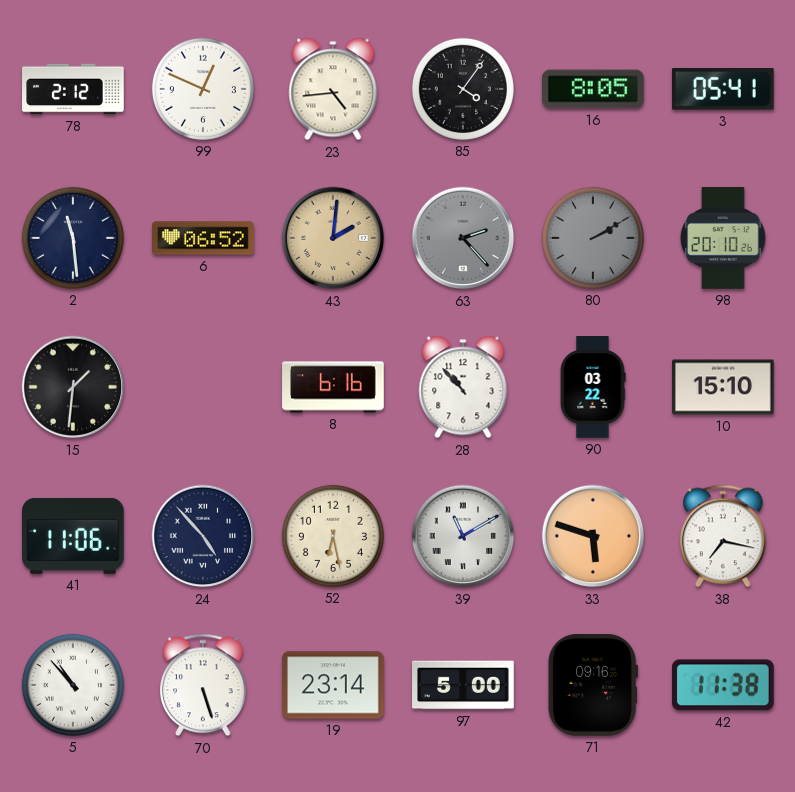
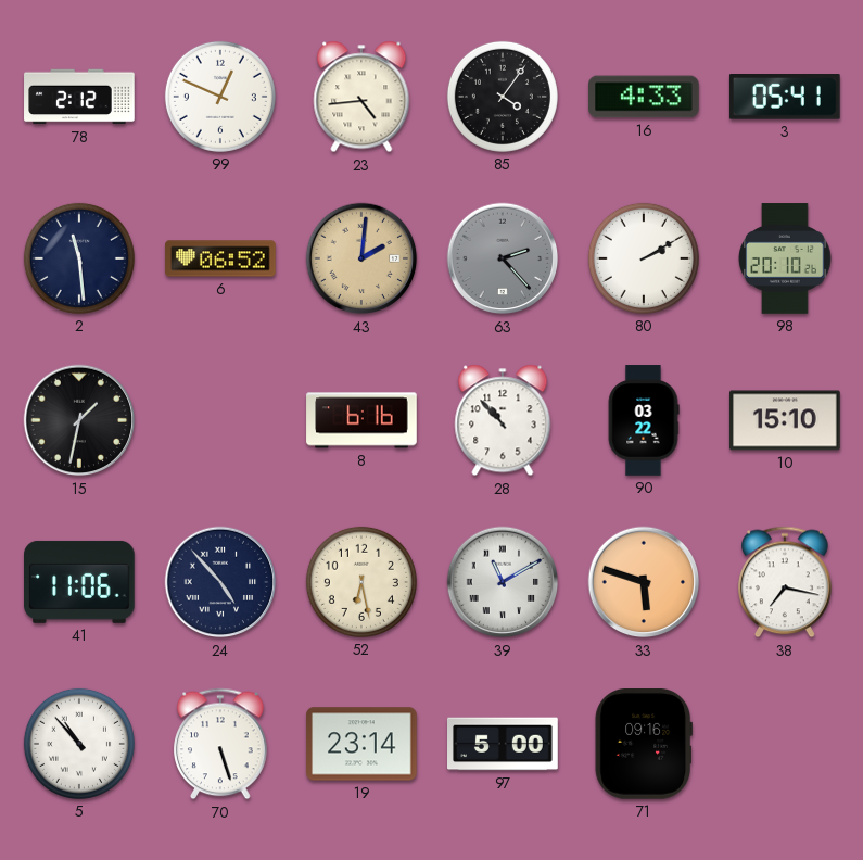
16: 8:05 -> 4:33 (645, 97)
80 dial: grey -> white (644, 258)
15: 1:31 -> 1:32 (79, 420)
42: 11:38 -> none (723, 685)
